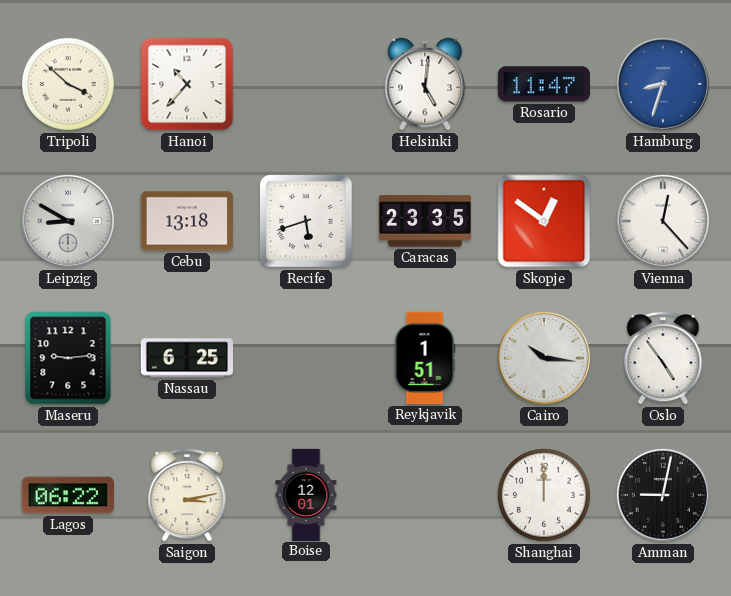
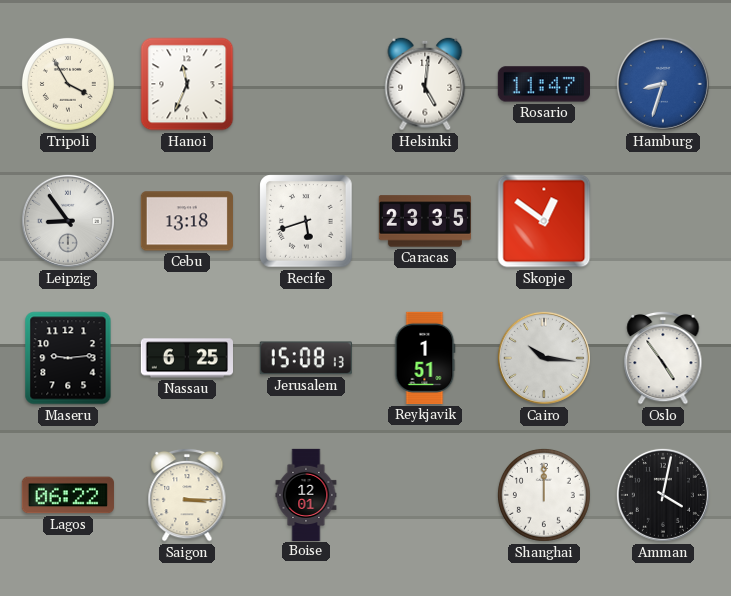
Tripoli: 3:52 -> 3:55 (68, 84)
Hanoi: 10:37 -> 11:34 (187, 84)
Leipzig: 8:50 -> 8:54 (68, 221)
Vienna: 12:23 -> none (663, 221)
Jerusalem: none -> 15:08 (306, 358)
Saigon: 3:13 -> 3:15 (187, 495)
Amman: 9:02 -> 4:02 (663, 495)
